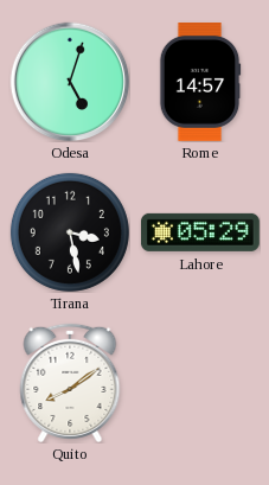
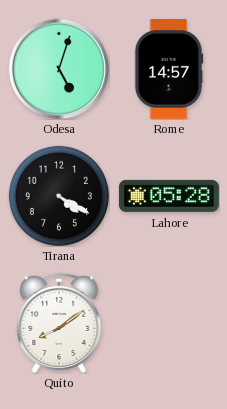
Tirana: 3:28 -> 4:20 (59, 196)
Lahore: 05:29 -> 05:28 (169, 196)
